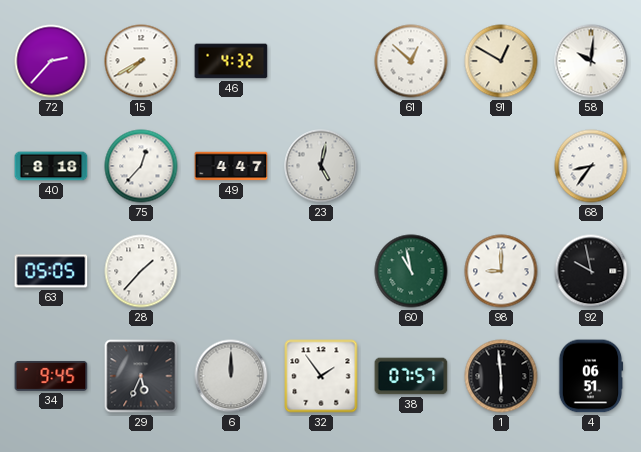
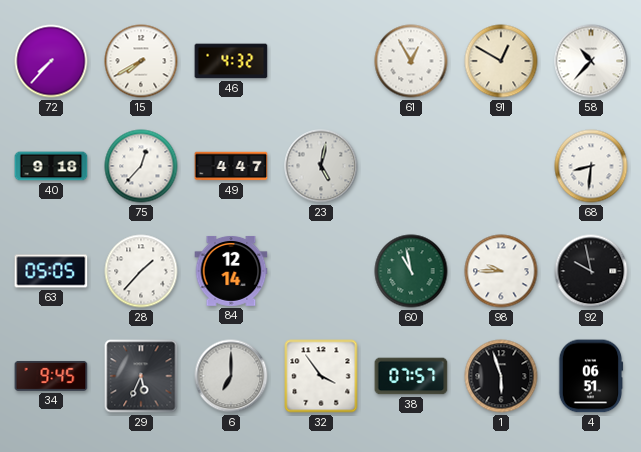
72: 2:37 -> 7:37 (51, 61)
61: 12:52 -> 12:55 (411, 61)
58: 10:01 -> 10:37 (591, 61)
40: 8:18 -> 9:18 (51, 166)
68: 8:36 -> 8:31 (591, 166)
84: none -> 12:14 (231, 271)
98: 9:00 -> 9:45 (501, 271)
6: 12:00 -> 7:00 (231, 376)
32: 1:54 -> 3:54 (321, 376)
1: 5:59 -> 5:57 (501, 376)
